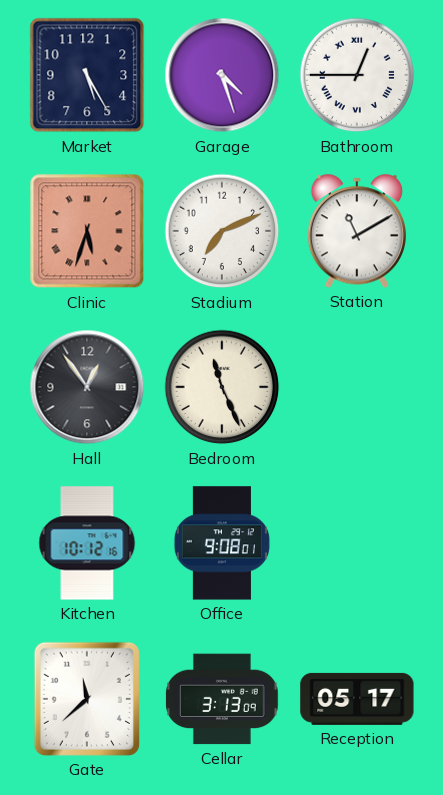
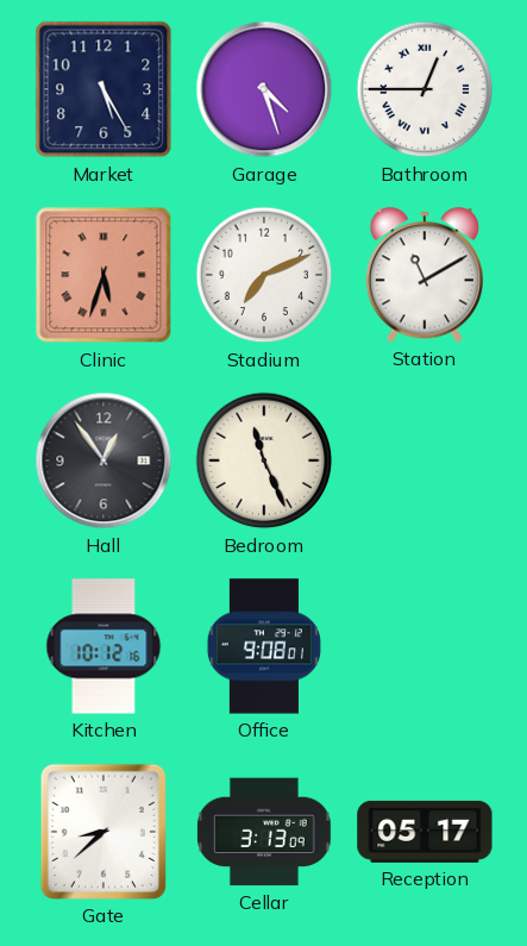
Gate: 11:38 -> 8:38 (103, 832)
